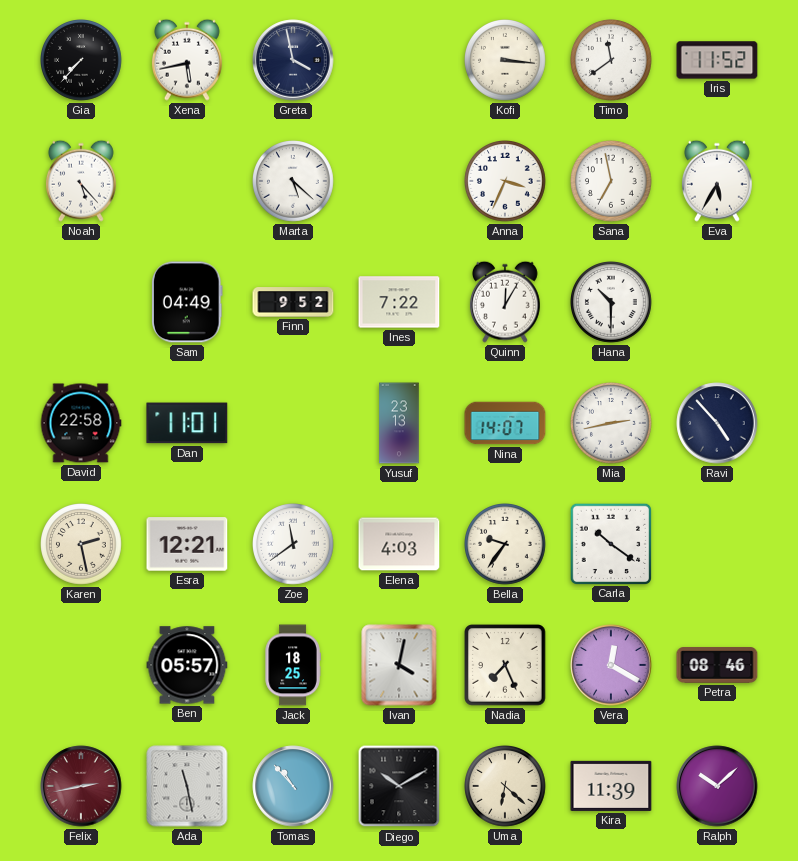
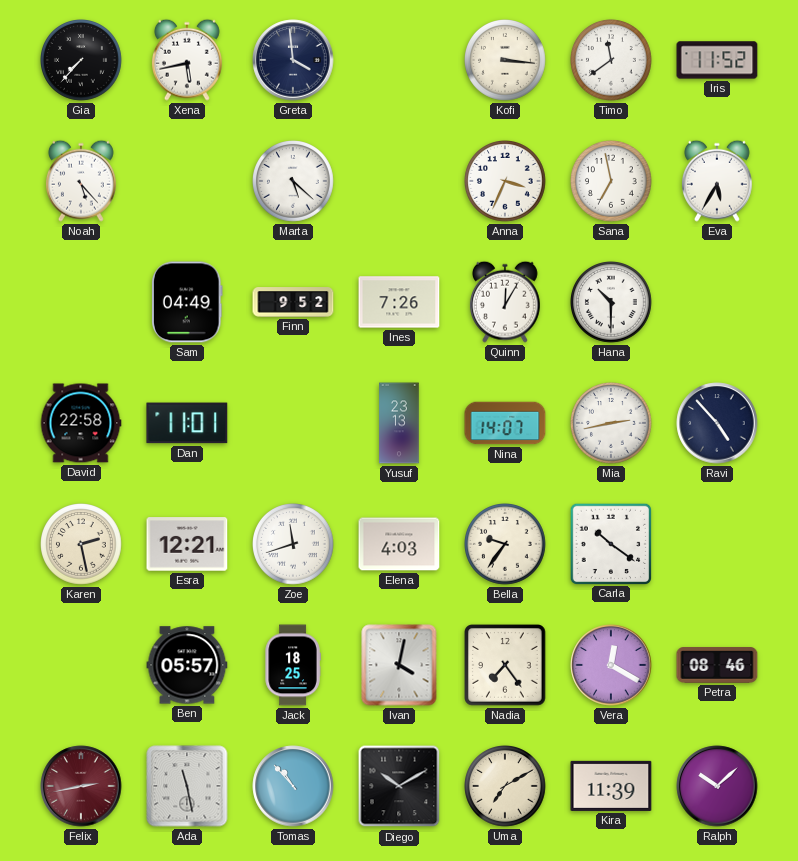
Greta: 3:58 -> 3:59 (293, 60)
Ines: 7:22 -> 7:26 (399, 302)
Zoe: 11:39 -> 11:42 (294, 545)
Nadia: 7:26 -> 7:24 (506, 666)
Uma: 6:22 -> 7:10 (506, 787)
